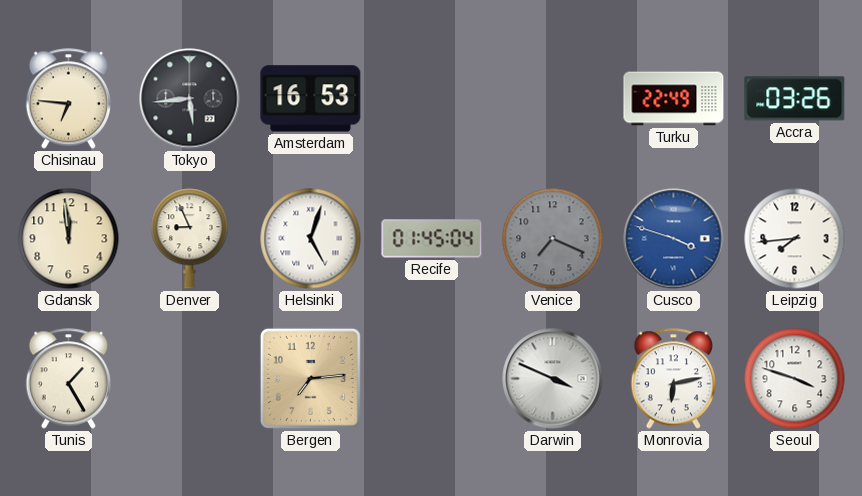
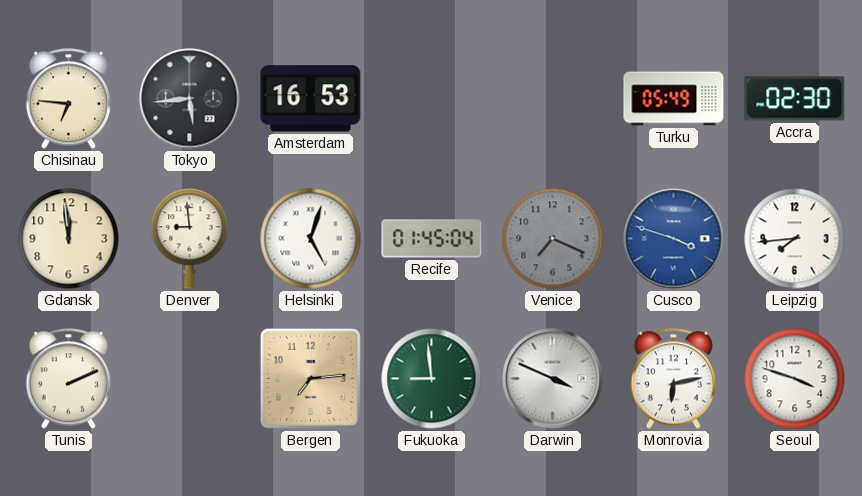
Turku: 22:49 -> 05:49 (674, 99)
Accra: 03:26 -> 02:30 (795, 99)
Denver: 8:56 -> 8:59 (190, 239)
Tunis: 1:25 -> 2:11 (68, 379)
Fukuoka: none -> 8:59 (432, 379)
